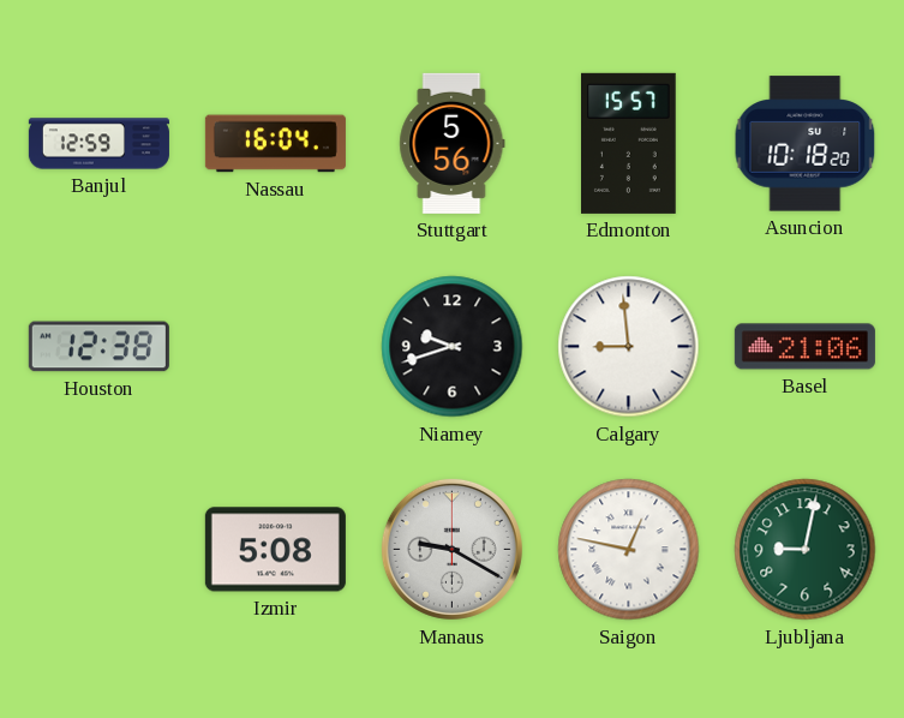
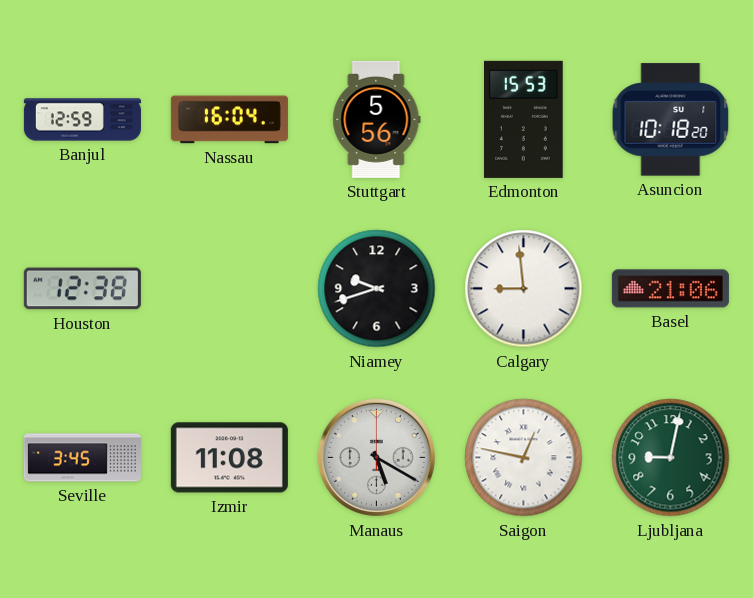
Edmonton: 15:57 -> 15:53 (524, 119)
Seville: none -> 3:45 (82, 458)
Izmir: 5:08 -> 11:08 (229, 458)
Manaus: 9:20 -> 5:20 (376, 457)
